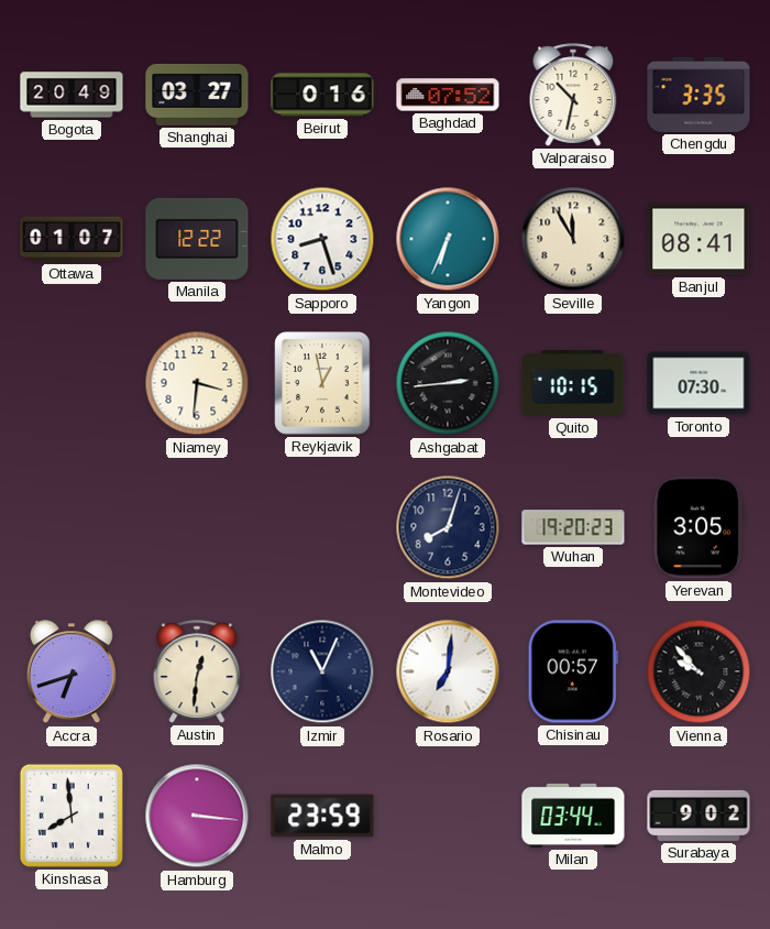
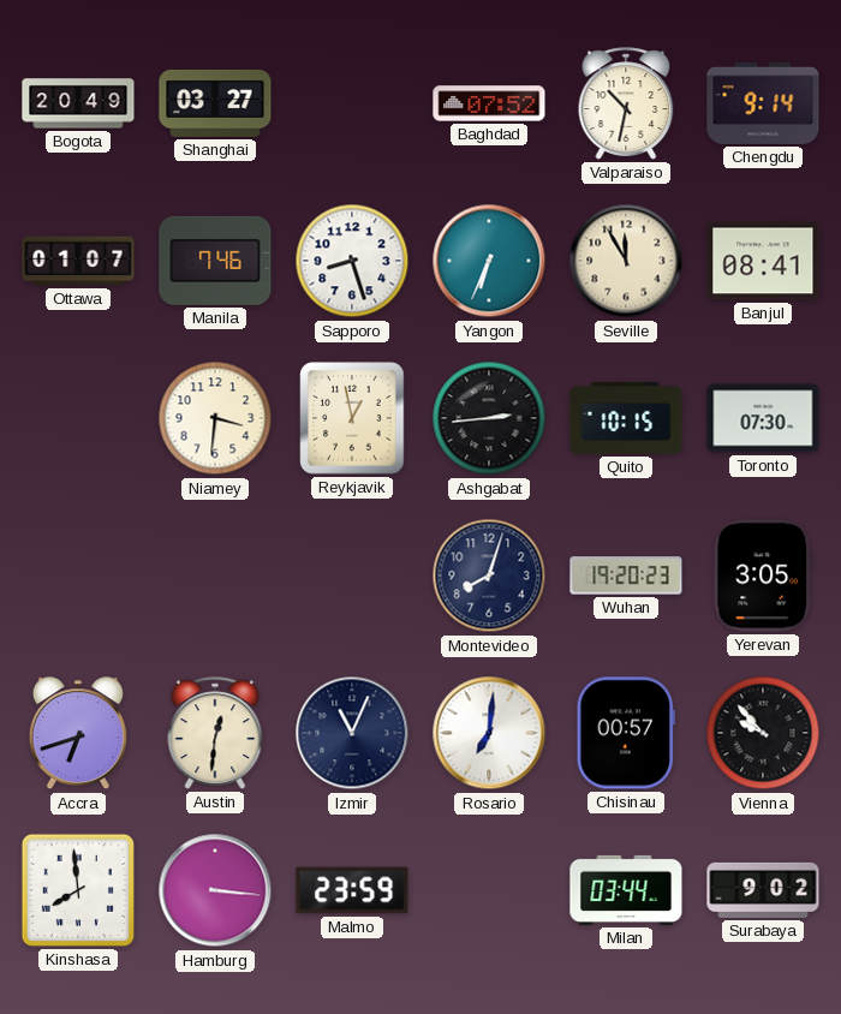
Beirut: 0:16 -> none (322, 95)
Chengdu: 3:35 -> 9:14 (763, 103)
Manila: 12:22 -> 7:46 (215, 261)
